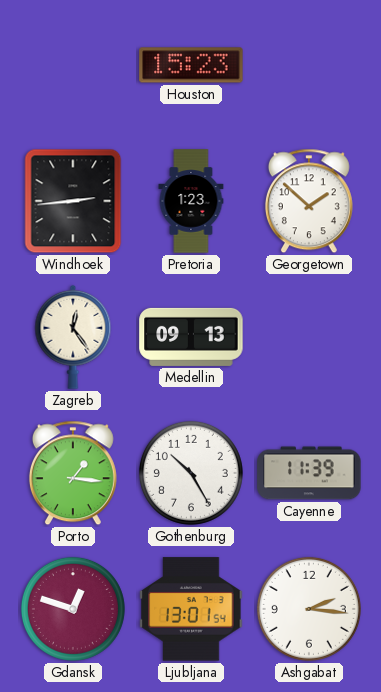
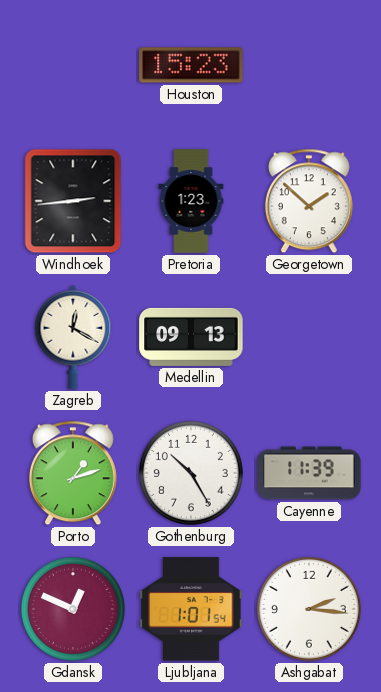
Zagreb: 12:24 -> 12:20 (73, 337)
Porto: 1:16 -> 1:12 (73, 473)
Gdansk: 12:48 -> 12:49 (73, 609)
Ljubljana: 13:01 -> 1:01 (191, 609)
